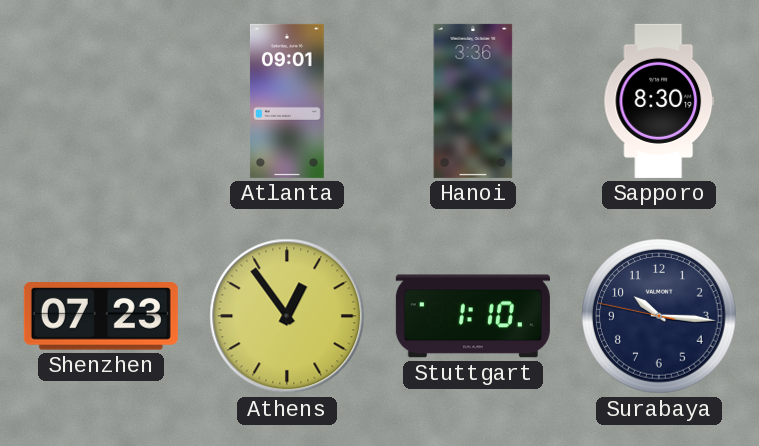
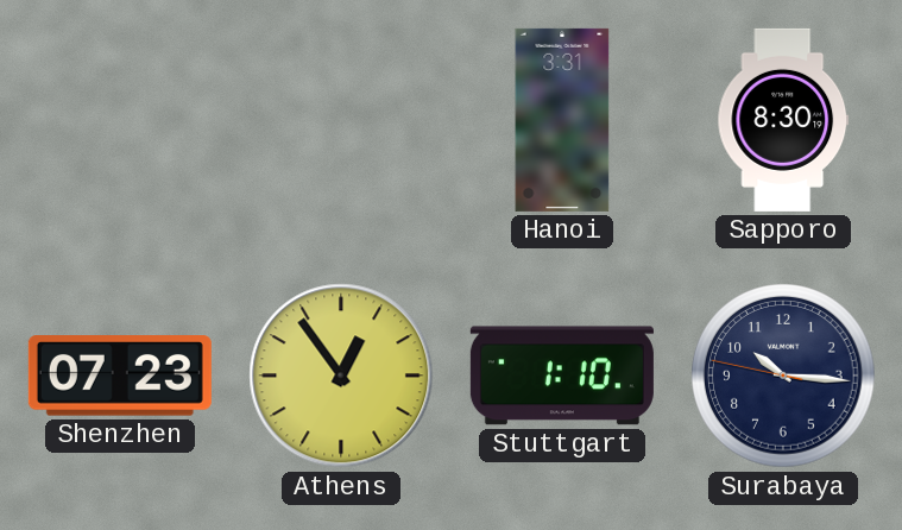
Atlanta: 09:01 -> none (287, 101)
Hanoi: 3:36 -> 3:31 (562, 120)
